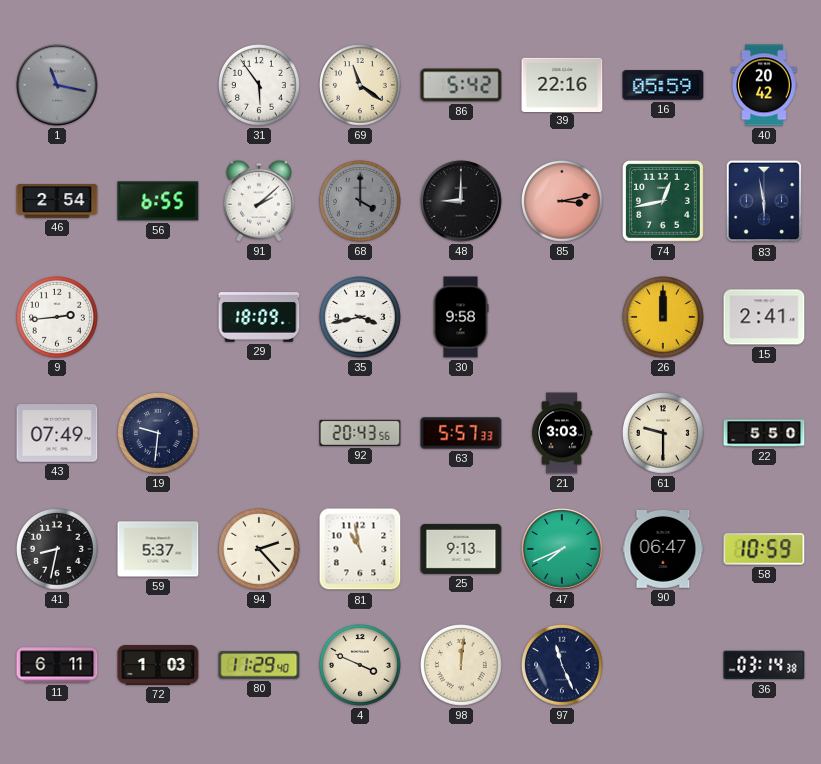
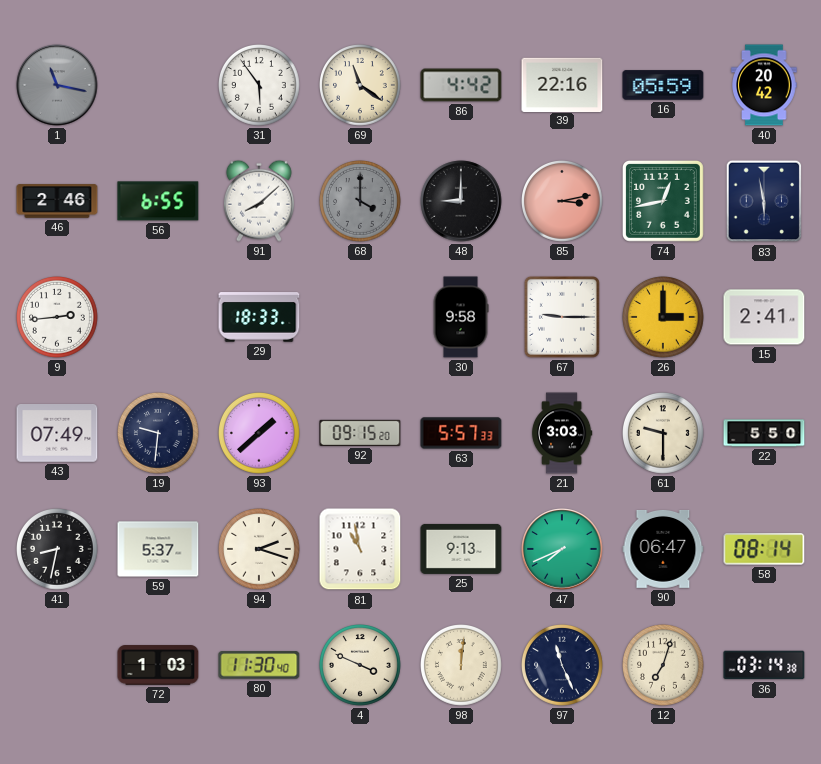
86: 5:42 -> 4:42 (461, 85)
46: 2:54 -> 2:46 (57, 201)
91: 2:08 -> 8:08 (259, 201)
29: 18:09 -> 18:33 (259, 317)
35: 3:43 -> none (361, 318)
67: none -> 9:15 (562, 317)
26: 12:00 -> 3:00 (664, 318)
93: none -> 1:38 (260, 434)
92: 20:43 -> 09:15 (360, 433)
94: 2:23 -> 2:18 (260, 550)
58: 10:59 -> 08:14 (764, 549)
11: 6:11 -> none (57, 665)
80: 11:29 -> 11:30 (259, 665)
12: none -> 7:03 (664, 666)
